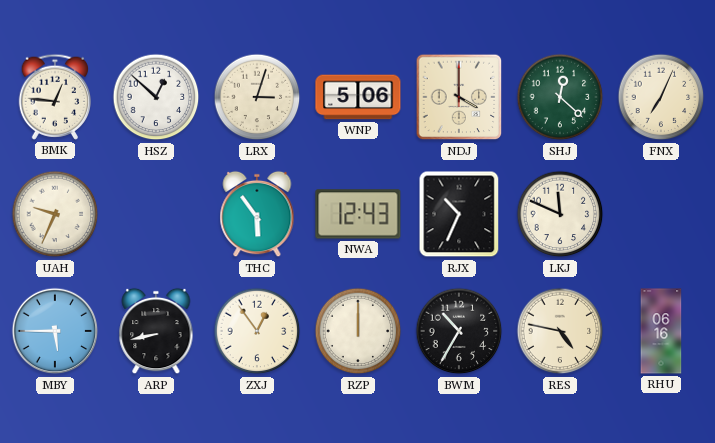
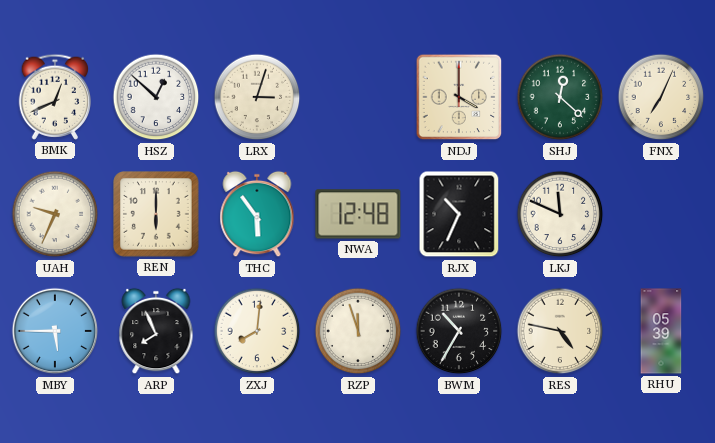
BMK: 12:46 -> 12:41 (54, 97)
WNP: 5:06 -> none (358, 97)
REN: none -> 6:00 (157, 215)
NWA: 12:43 -> 12:48 (358, 214)
ARP: 8:43 -> 7:56 (156, 331)
ZXJ: 12:54 -> 8:01 (257, 331)
RZP: 12:00 -> 11:57 (358, 331)
RHU: 06:16 -> 05:39 (661, 331)
